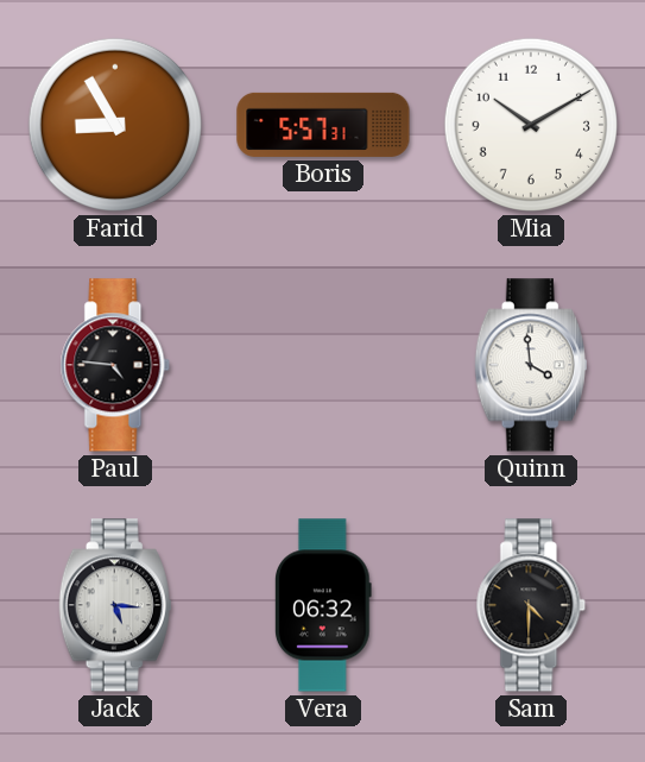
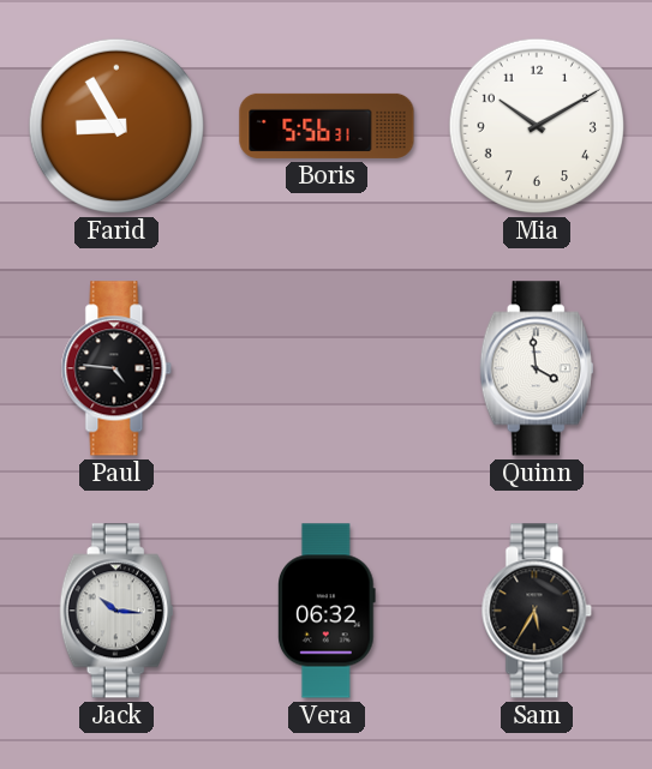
Boris: 5:57 -> 5:56 (327, 126)
Jack: 5:16 -> 10:16 (116, 611)
Sam: 4:30 -> 5:35 (537, 611)
